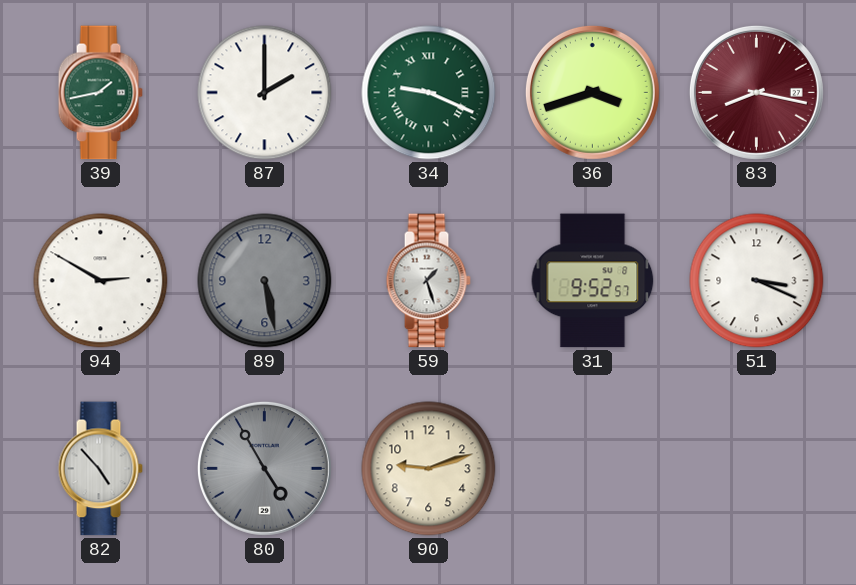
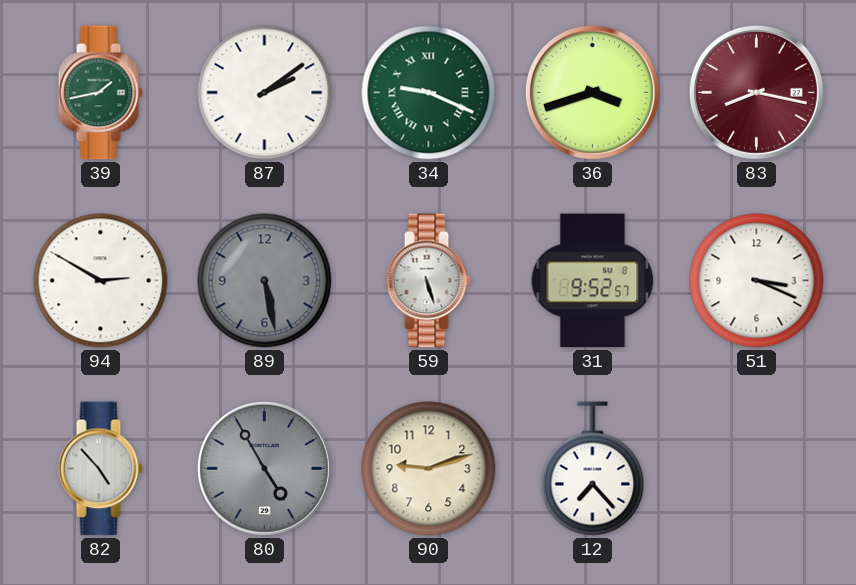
87: 2:00 -> 2:09 (265, 93)
59: 1:27 -> 5:27 (428, 281)
12: none -> 7:23 (593, 469)
